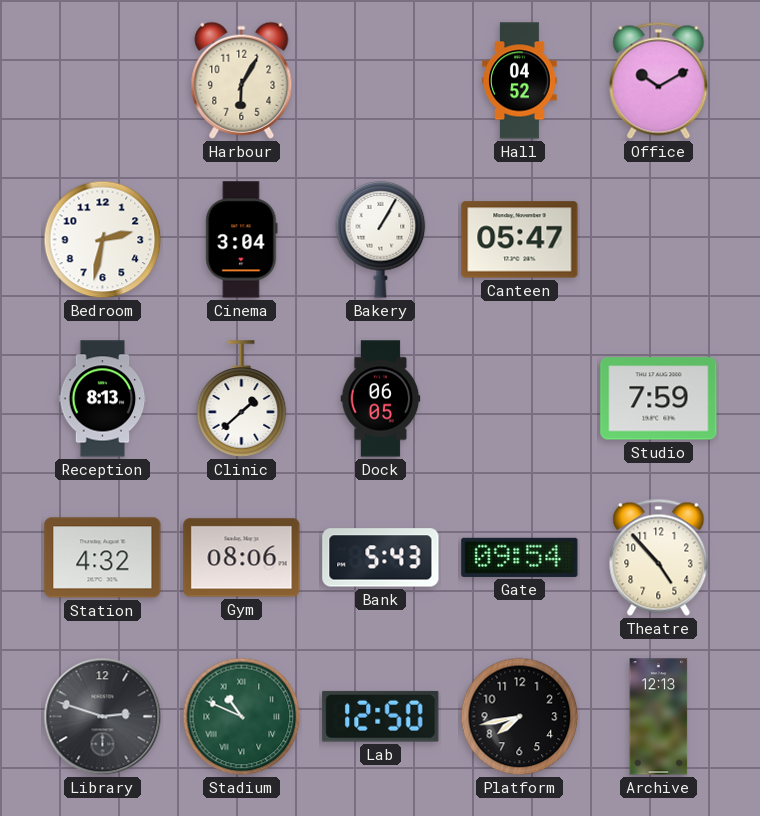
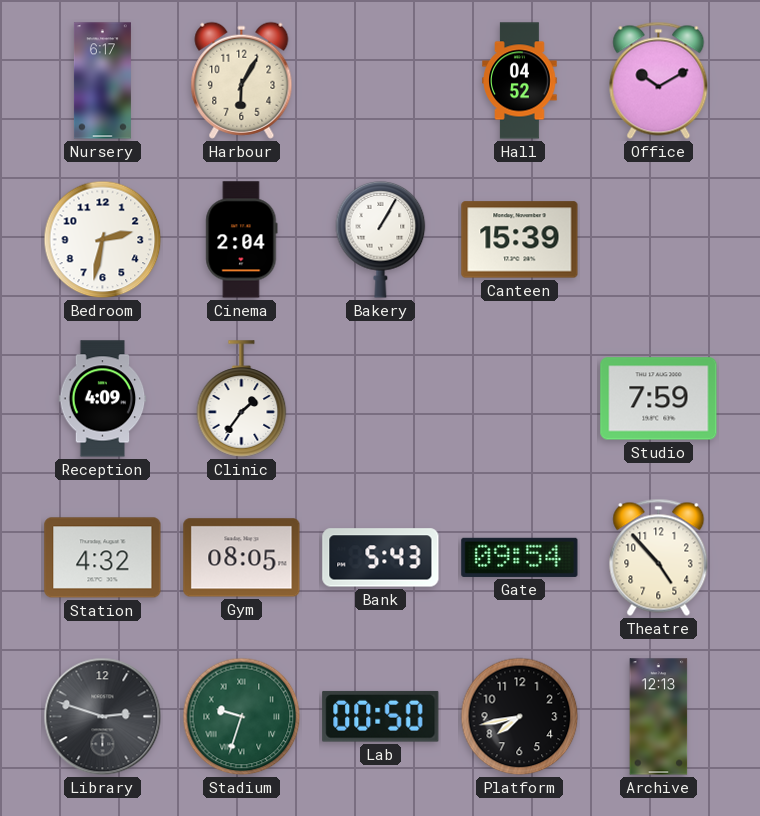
Nursery: none -> 6:17 (102, 81)
Cinema: 3:04 -> 2:04 (242, 240)
Canteen: 05:47 -> 15:39 (520, 240)
Reception: 8:13 -> 4:09 (103, 399)
Clinic: 1:38 -> 1:36 (242, 399)
Dock: 06:05 -> none (381, 399)
Gym: 08:06 -> 08:05 (242, 558)
Stadium: 10:49 -> 9:33 (242, 717)
Lab: 12:50 -> 00:50 (381, 716)
